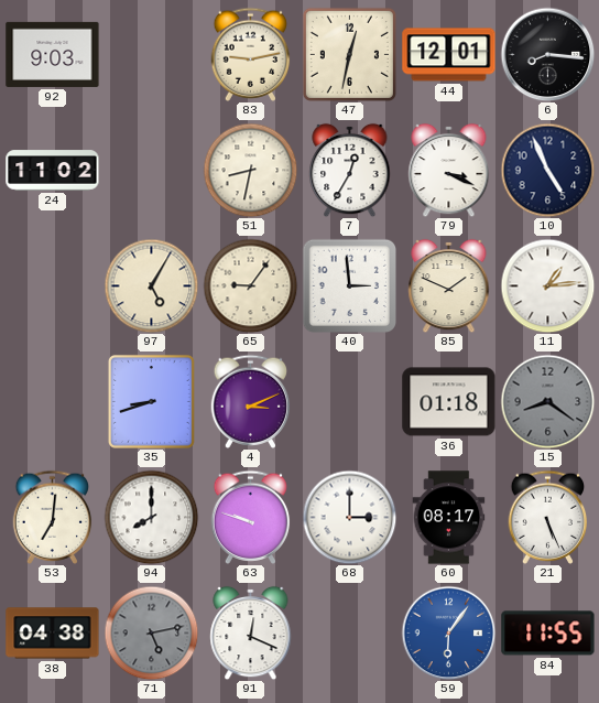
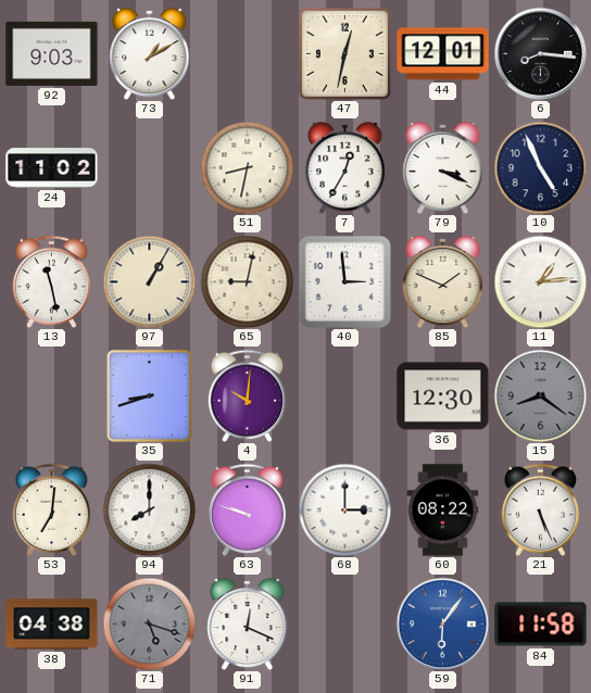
73: none -> 1:10 (150, 53)
83: 9:13 -> none (251, 54)
13: none -> 11:28 (52, 281)
97: 5:05 -> 1:05 (149, 281)
65: 9:06 -> 9:02 (247, 281)
4: 3:11 -> 10:01 (248, 395)
36: 01:18 -> 12:30 (443, 396)
60: 08:17 -> 08:22 (443, 511)
71: 5:13 -> 5:18 (149, 623)
84: 11:55 -> 11:58 (541, 625)
